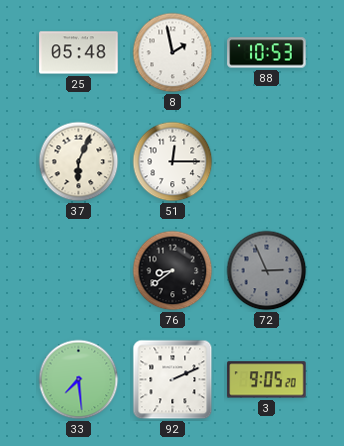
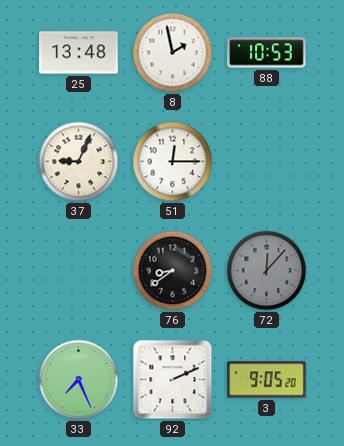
25: 05:48 -> 13:48 (79, 53)
37: 6:04 -> 9:04 (79, 162)
72: 2:56 -> 12:07 (267, 271)
33: 7:29 -> 7:26 (79, 380)
